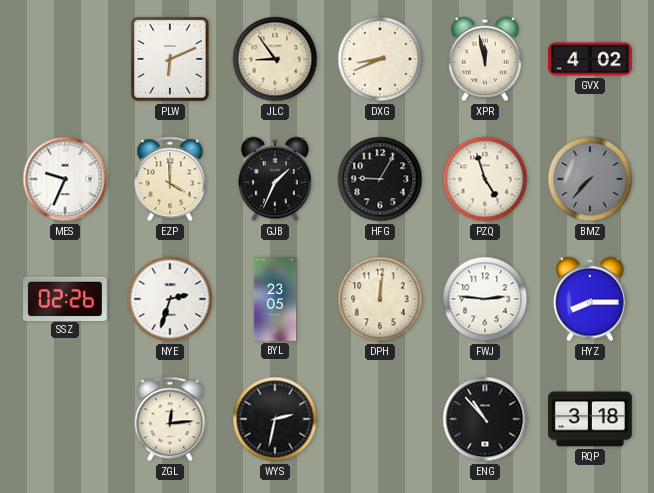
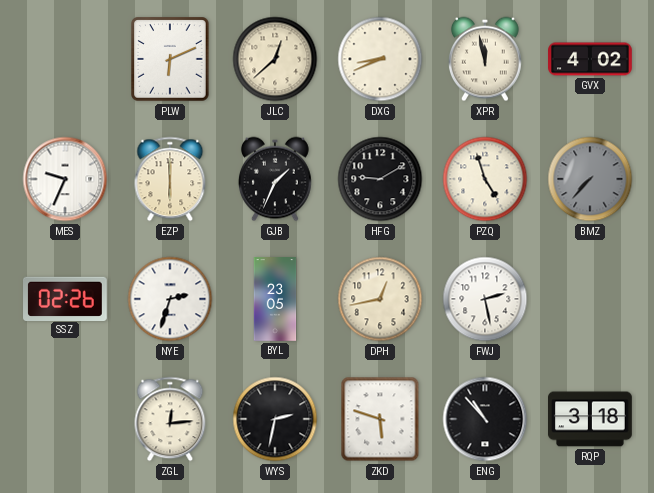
JLC: 8:54 -> 12:38 (275, 59)
EZP: 4:00 -> 6:00 (170, 179)
HFG: 9:05 -> 9:10 (380, 179)
DPH: 12:01 -> 12:43 (380, 299)
FWJ: 2:46 -> 2:28 (485, 299)
HYZ: 8:15 -> none (590, 299)
ZKD: none -> 5:48 (380, 419)
